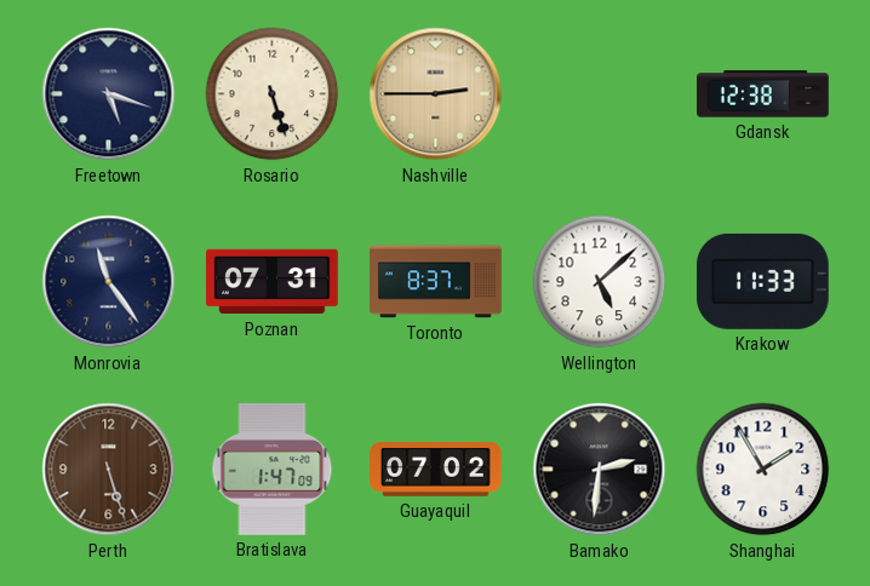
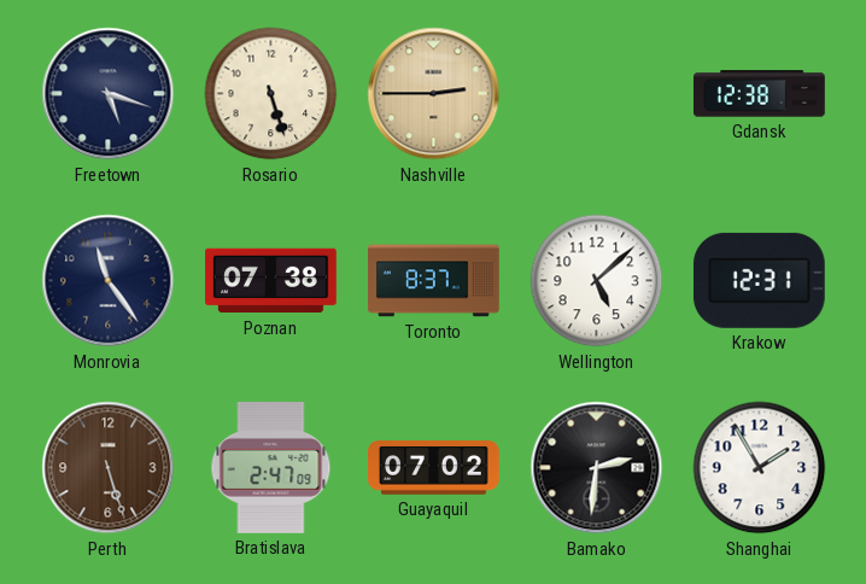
Poznan: 07:31 -> 07:38 (271, 281)
Krakow: 11:33 -> 12:31 (759, 280)
Bratislava: 1:47 -> 2:47 (271, 468)
